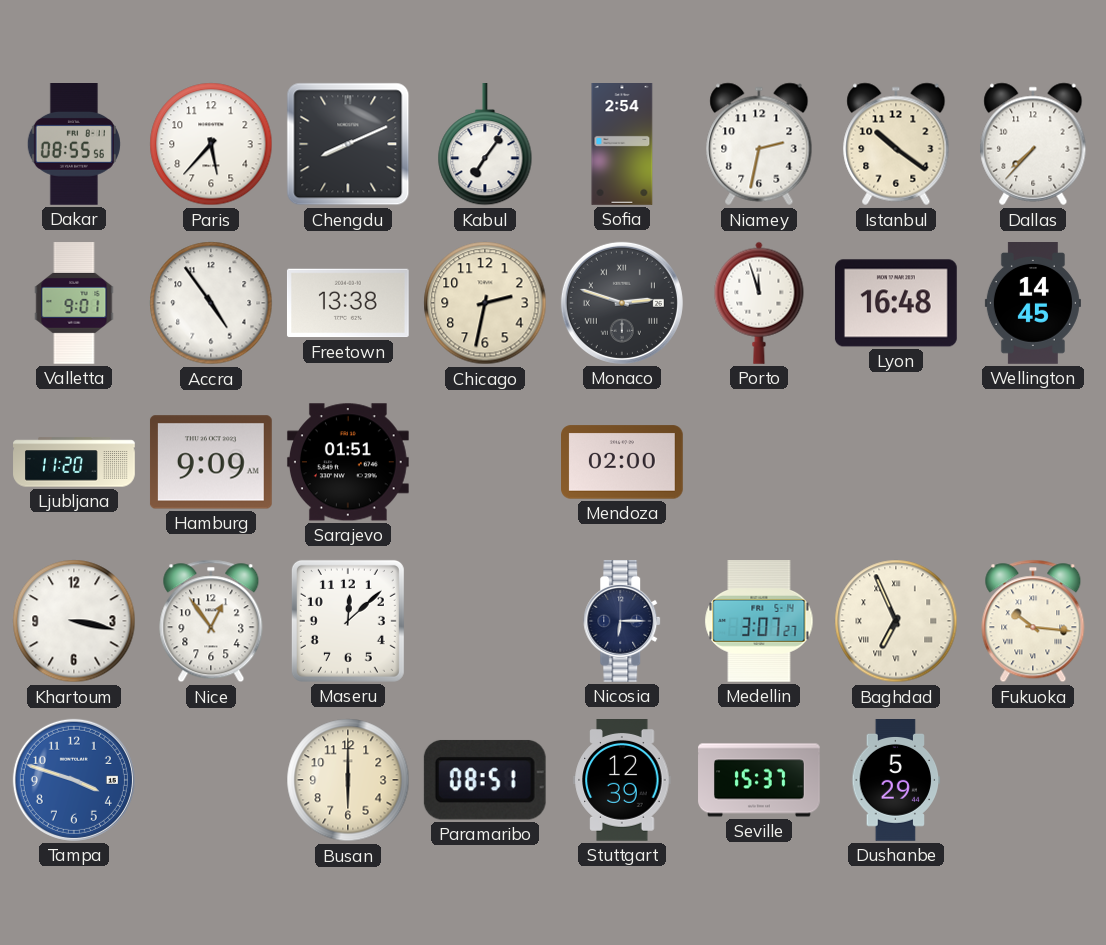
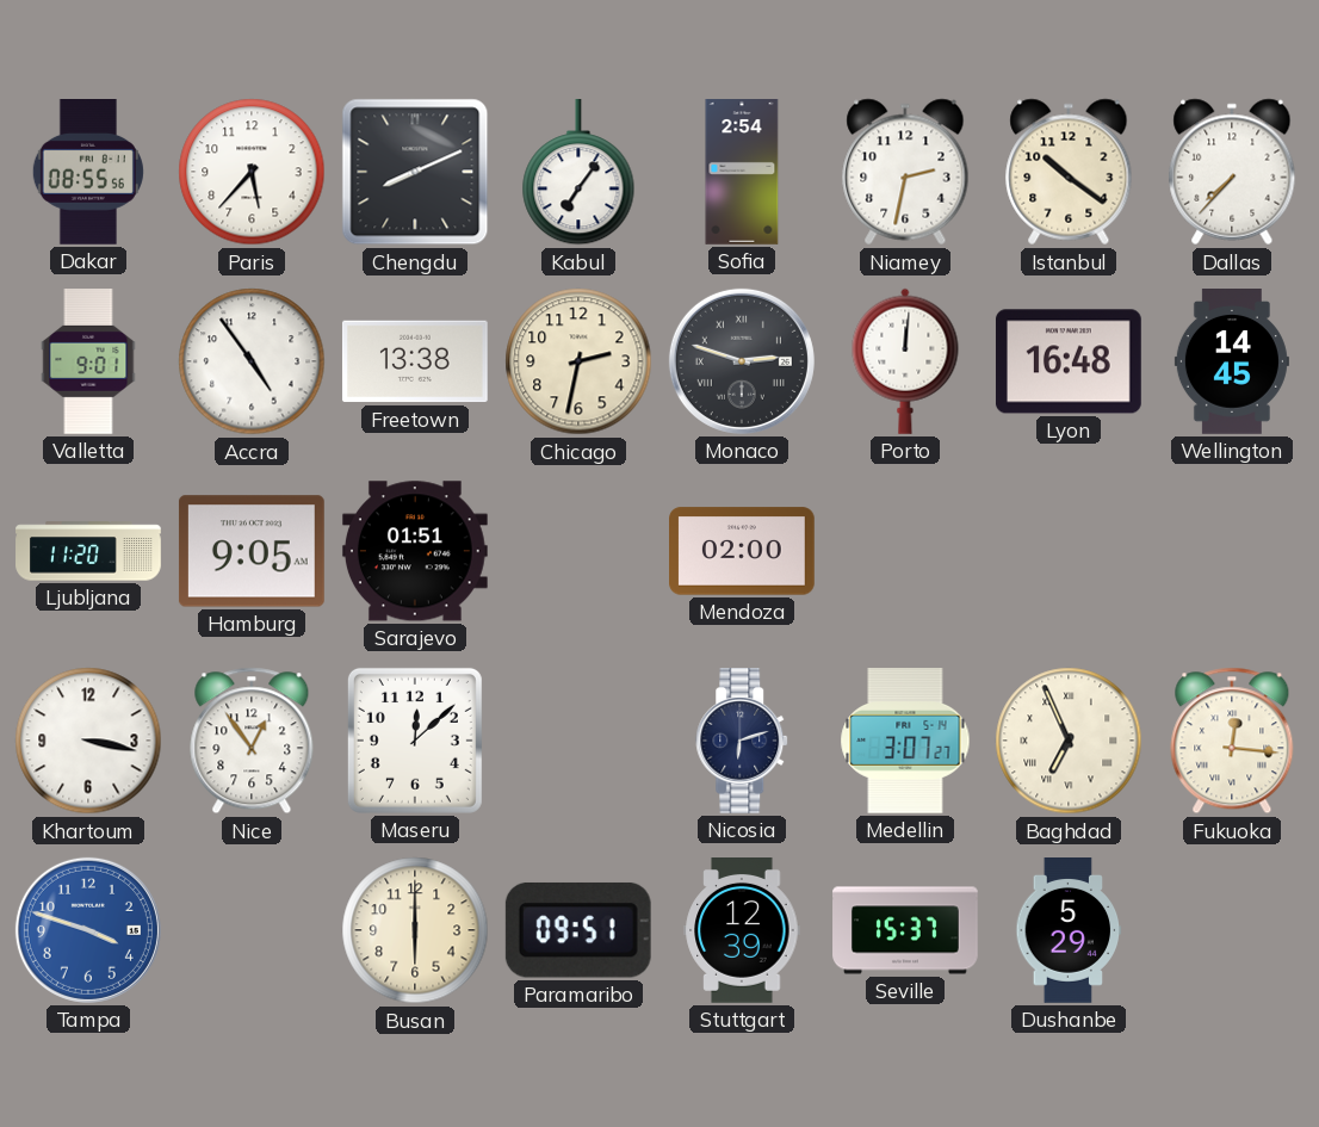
Porto: 11:57 -> 12:01 (905, 361)
Hamburg: 9:09 -> 9:05 (252, 551)
Nicosia: 6:15 -> 6:12 (743, 742)
Fukuoka: 10:16 -> 12:16 (1232, 741)
Paramaribo: 08:51 -> 09:51 (578, 930)
